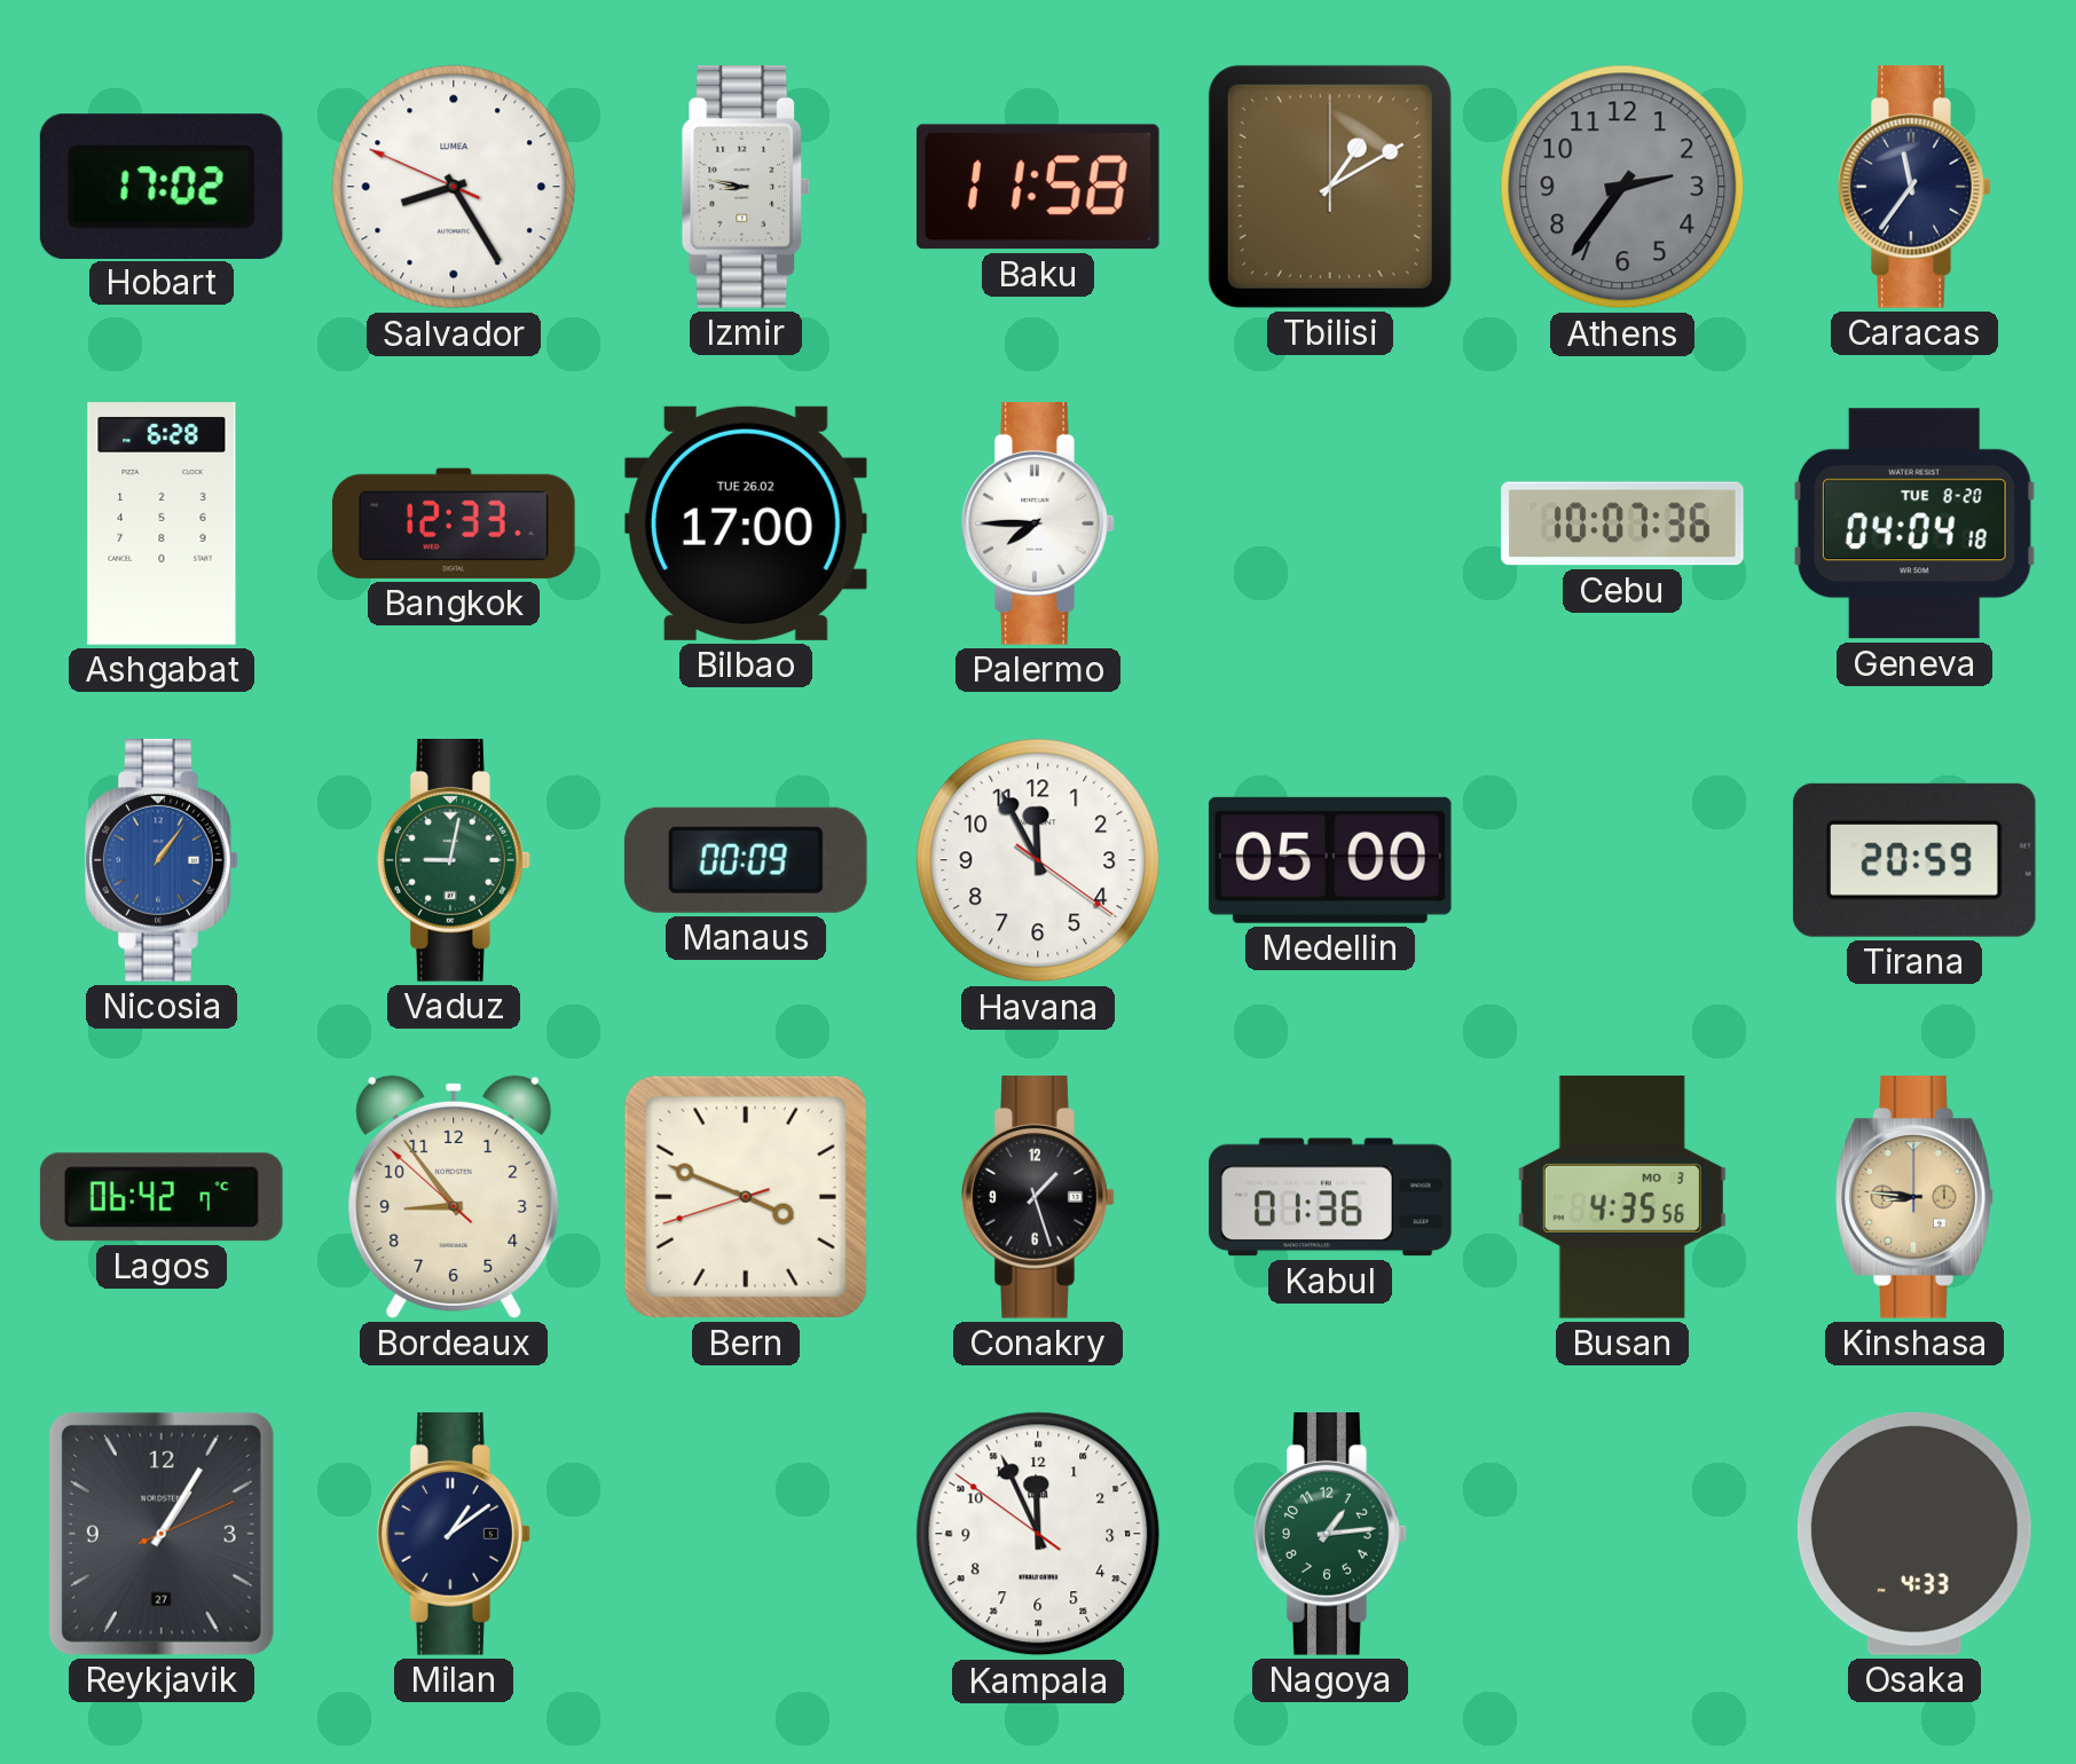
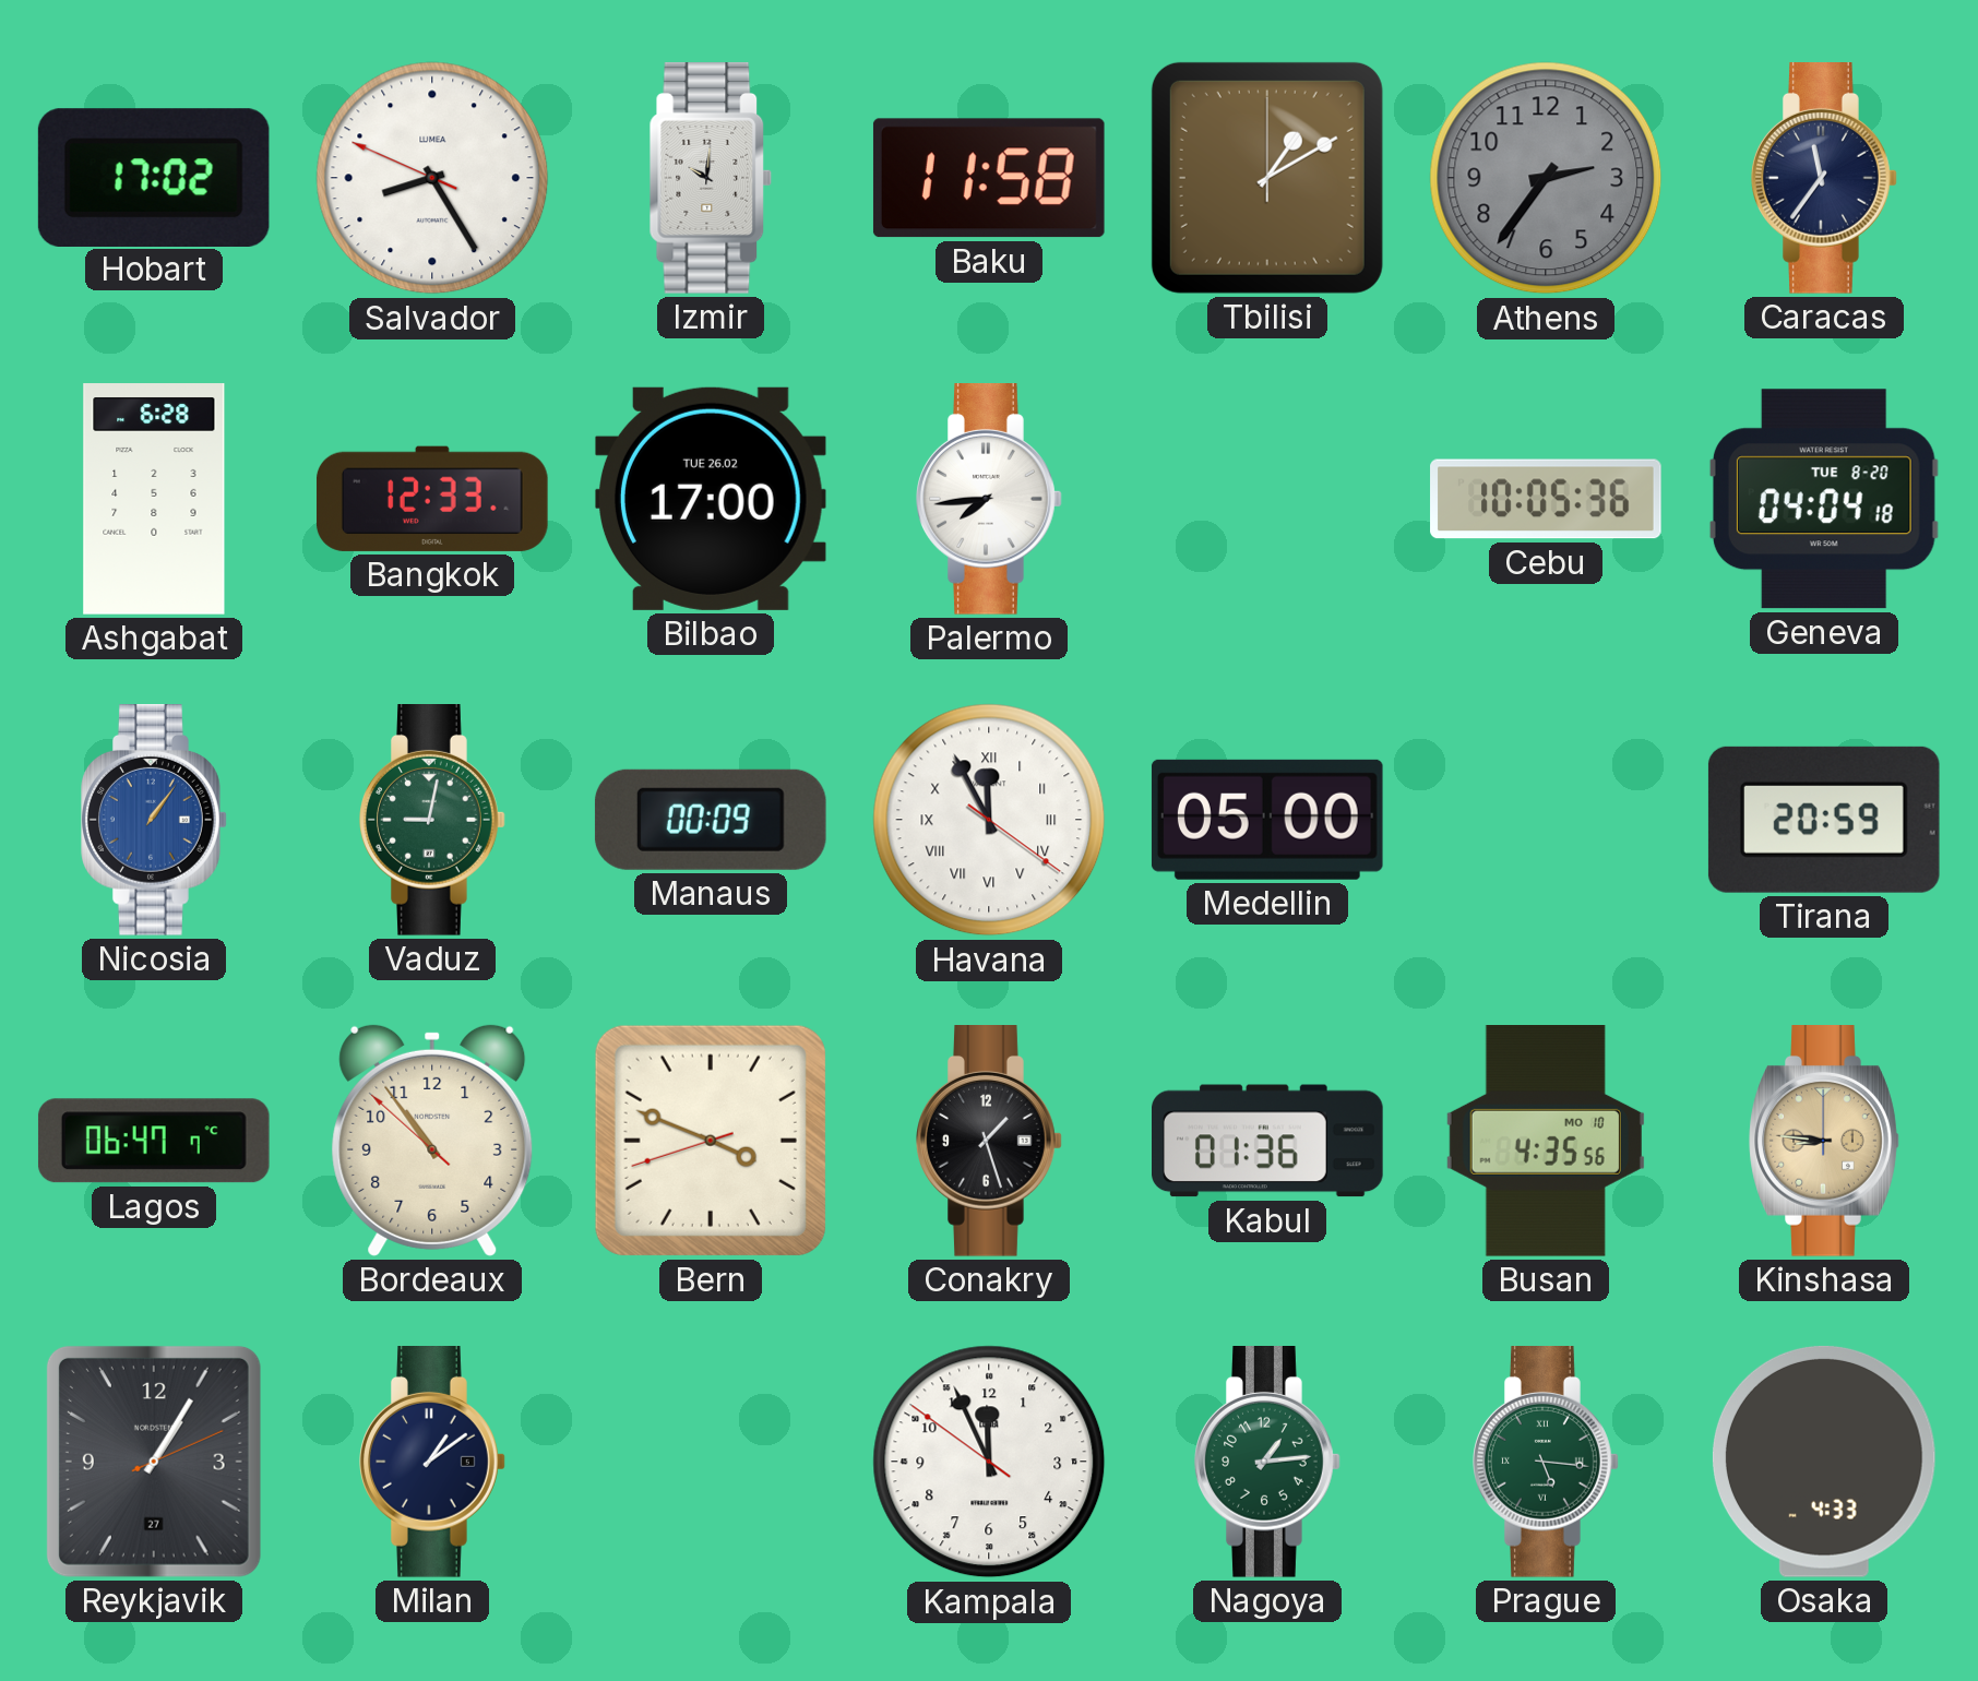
Izmir: 8:47 -> 10:01 (711, 179)
Palermo: 7:45 -> 7:44 (989, 500)
Cebu: 10:07 -> 10:05 (1546, 499)
Havana numerals: Arabic -> Roman (989, 820)
Lagos: 06:42 -> 06:47 (154, 1141)
Bordeaux: 8:53 -> 10:53 (432, 1141)
Busan date: MO 3 -> MO 10 (1546, 1142)
Prague: none -> 5:16 (1546, 1463)
